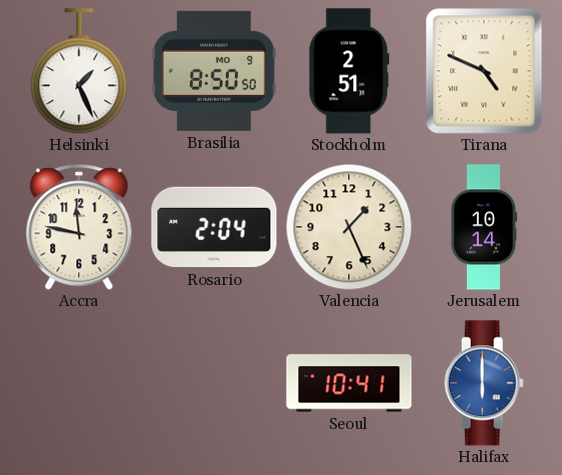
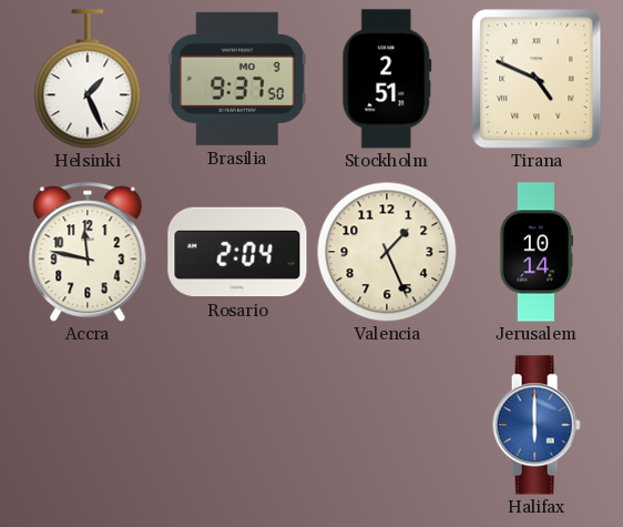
Brasilia: 8:50 -> 9:37 (237, 79)
Seoul: 10:41 -> none (349, 383)
